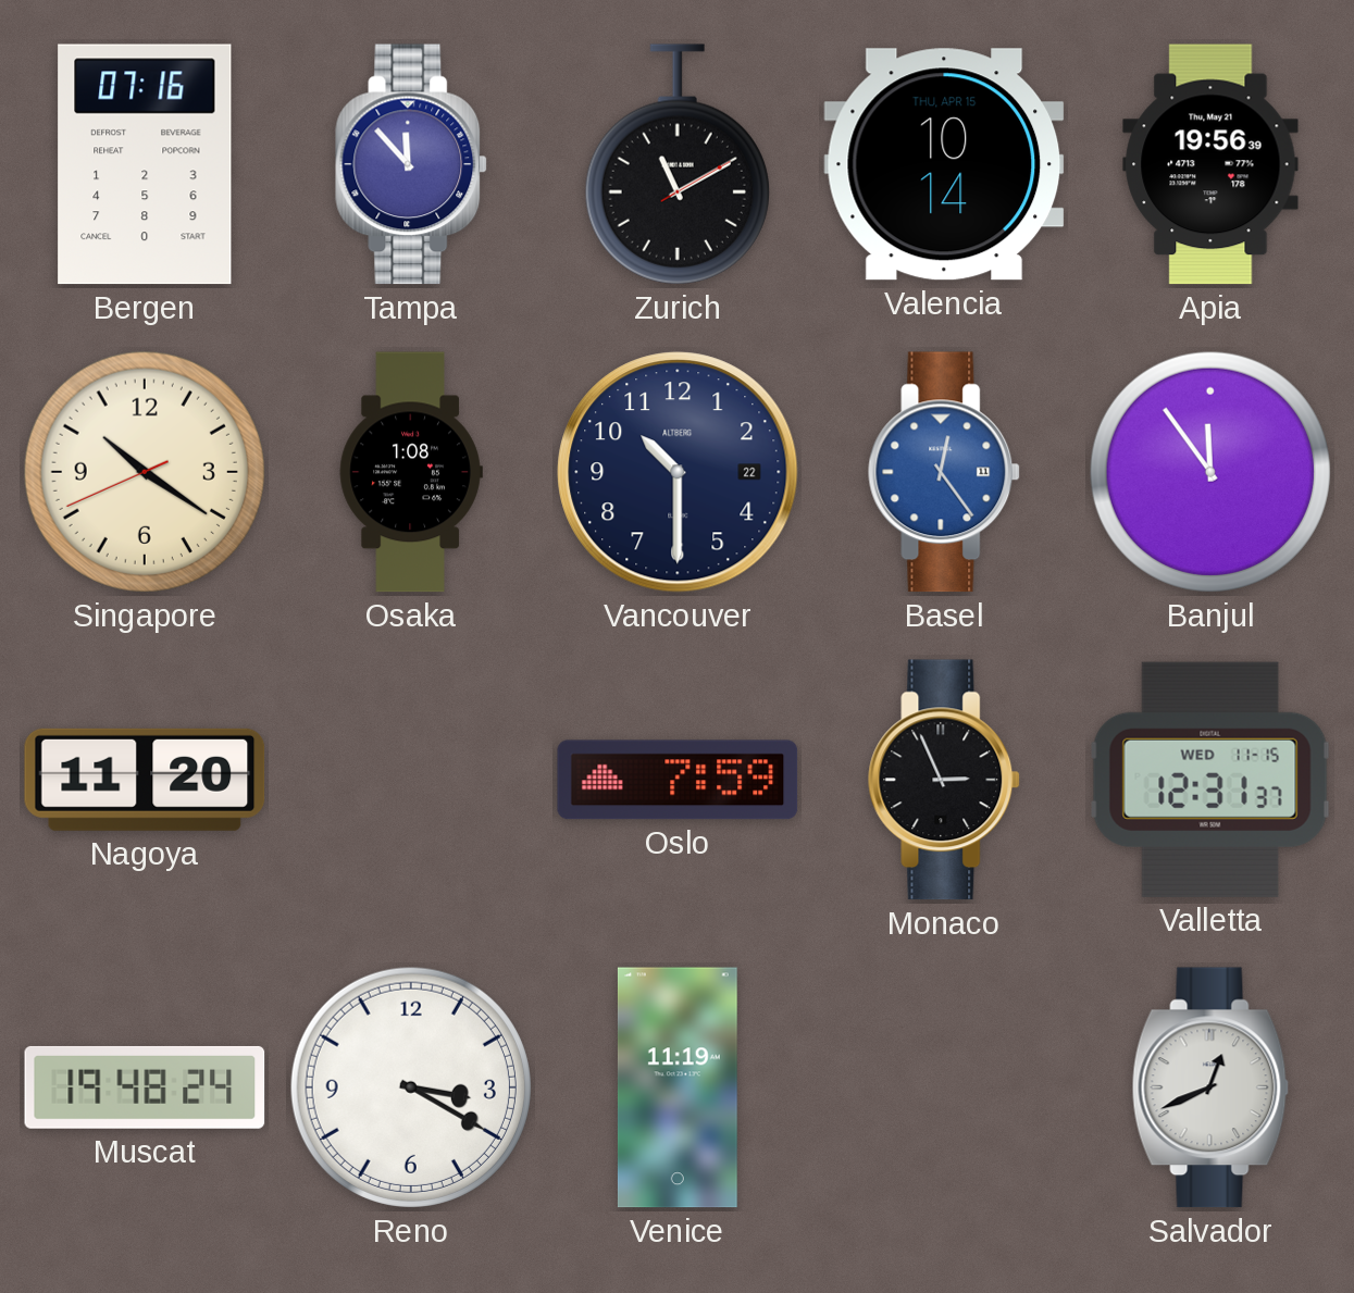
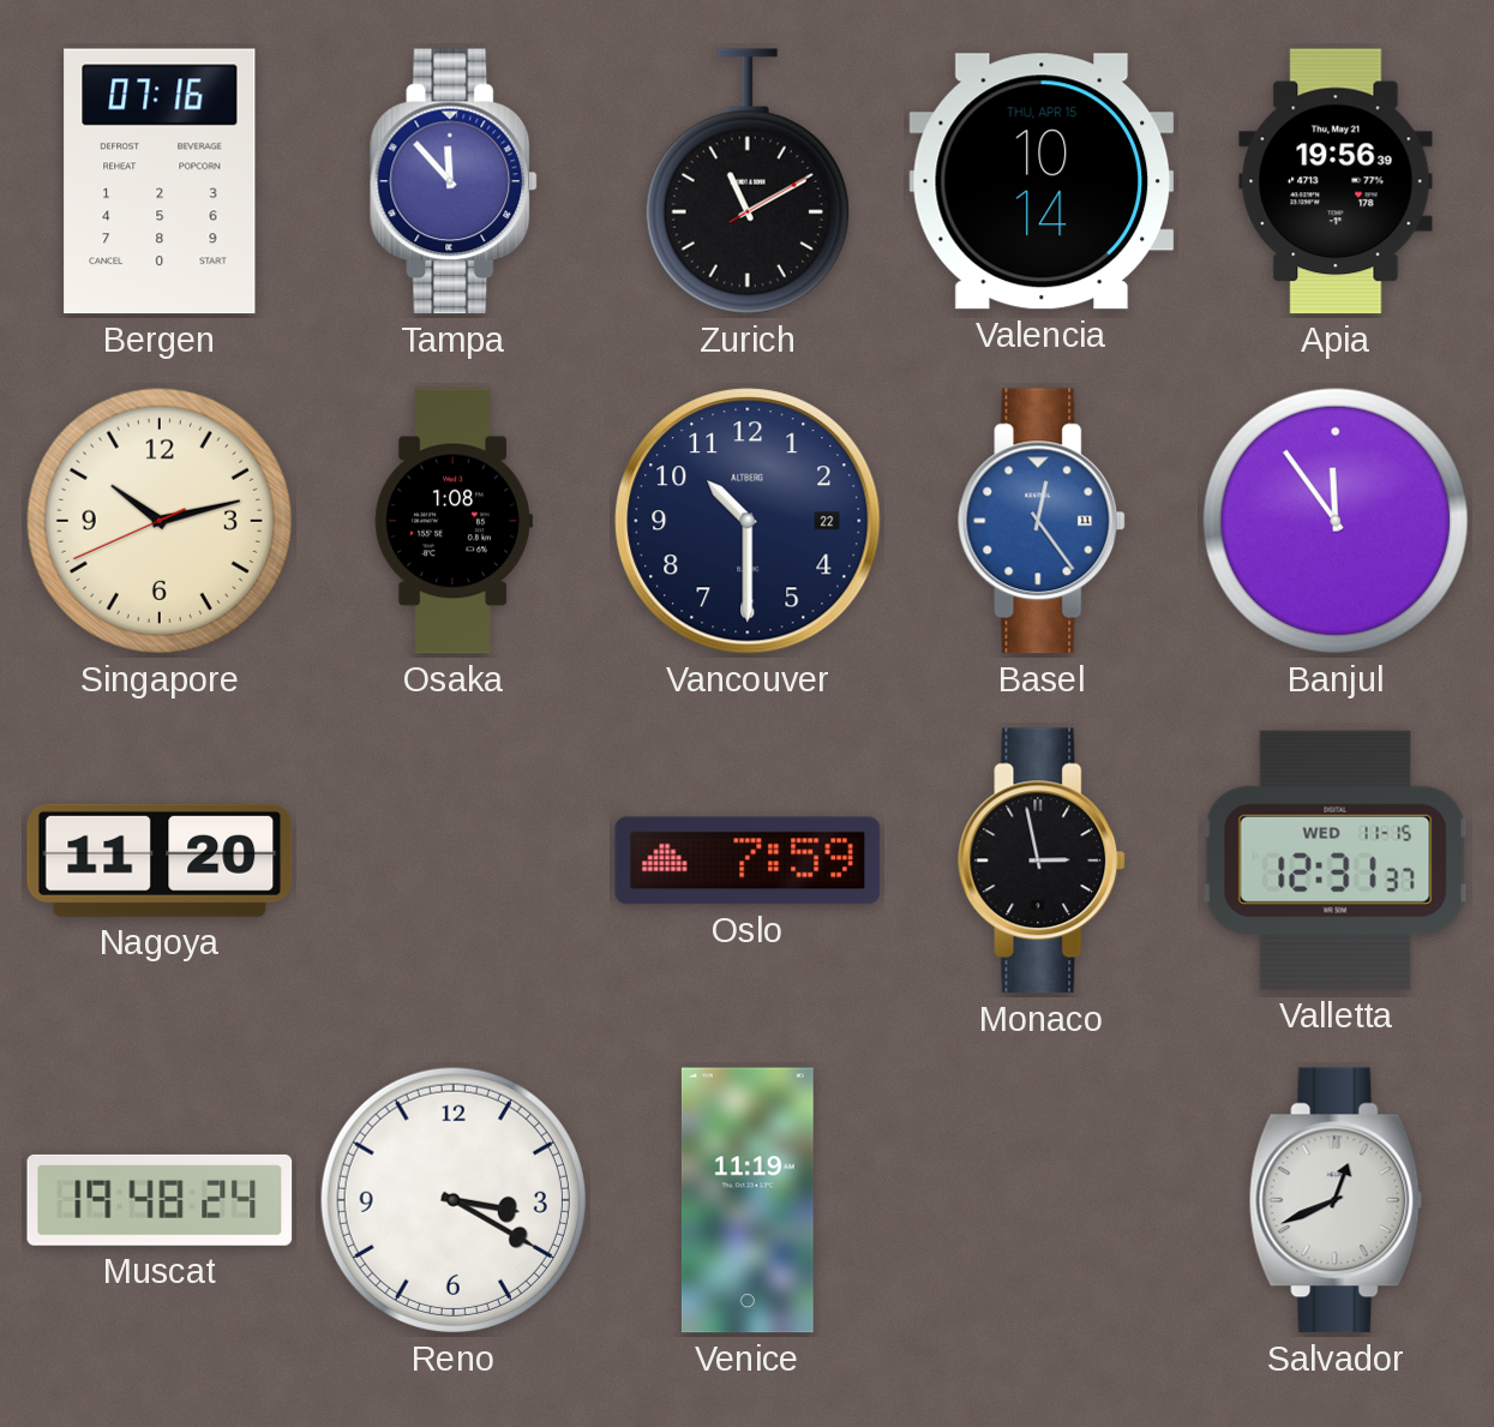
Singapore: 10:20 -> 10:12 (160, 521)
Monaco: 2:56 -> 2:58 (1043, 861)
